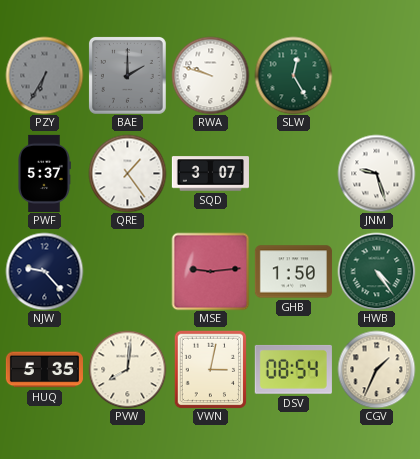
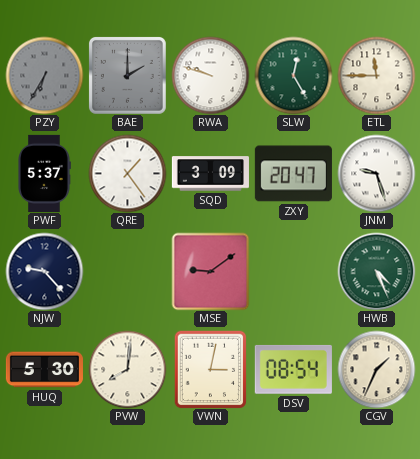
ETL: none -> 11:45 (376, 75)
SQD: 3:07 -> 3:09 (210, 174)
ZXY: none -> 20:47 (293, 174)
MSE: 9:14 -> 9:09 (210, 271)
GHB: 1:50 -> none (293, 272)
HWB: 4:24 -> 4:26 (376, 271)
HUQ: 5:35 -> 5:30 (44, 370)
